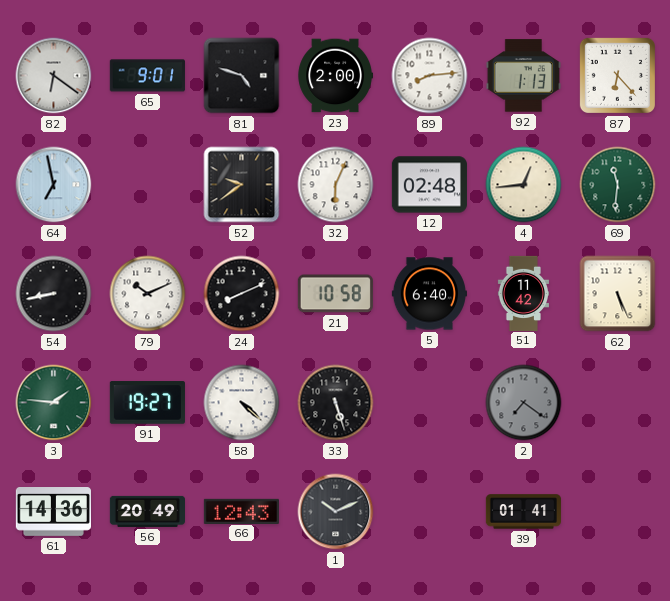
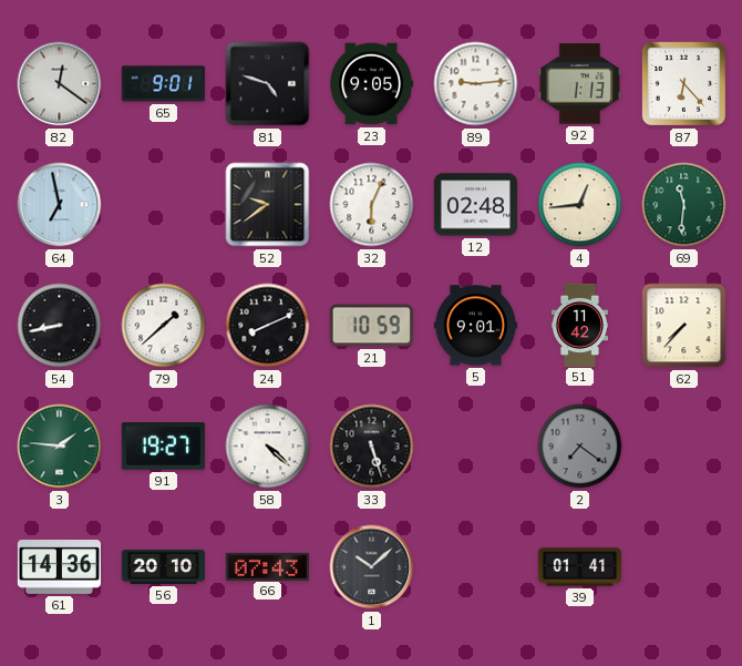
82: 6:21 -> 12:21 (60, 84)
23: 2:00 -> 9:05 (371, 84)
89: 8:14 -> 9:14 (476, 84)
79: 10:11 -> 1:38 (164, 326)
21: 10:58 -> 10:59 (371, 326)
5: 6:40 -> 9:01 (475, 326)
62: 5:26 -> 7:37 (684, 326)
56: 20:49 -> 20:10 (163, 566)
66: 12:43 -> 07:43 (267, 566)
1: 10:11 -> 10:08 (372, 567)
